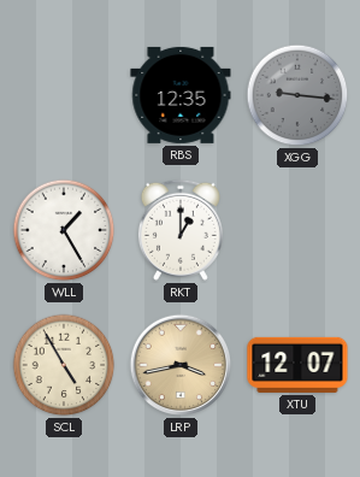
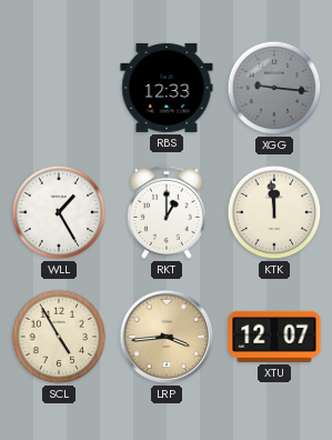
RBS: 12:35 -> 12:33 (167, 88)
KTK: none -> 11:59 (274, 212)
LRP: 3:43 -> 3:44 (167, 337)
